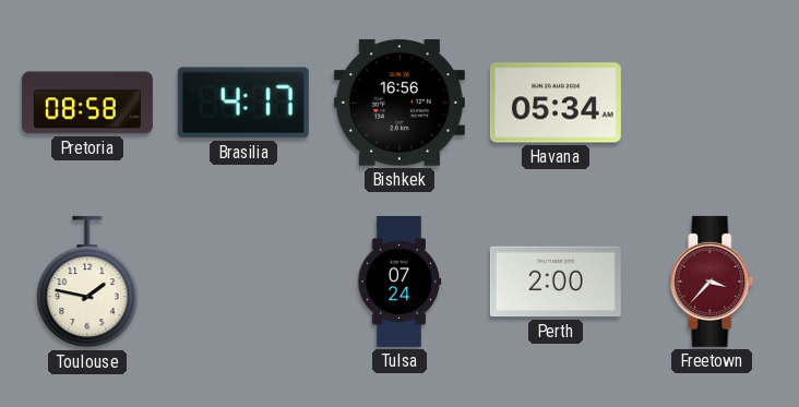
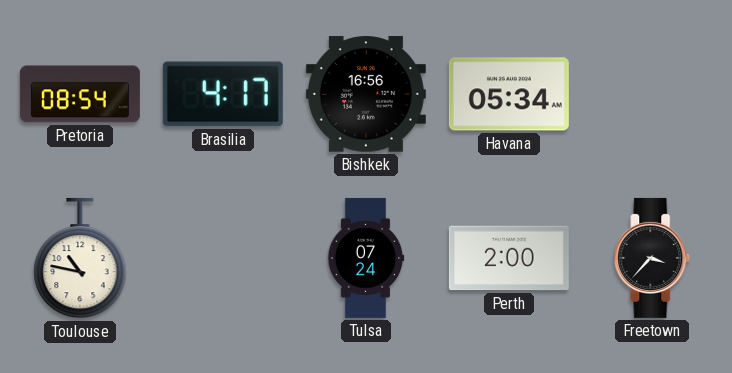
Pretoria: 08:58 -> 08:54 (80, 94)
Toulouse: 1:47 -> 10:47 (80, 258)
Freetown dial: burgundy -> black (652, 258)
